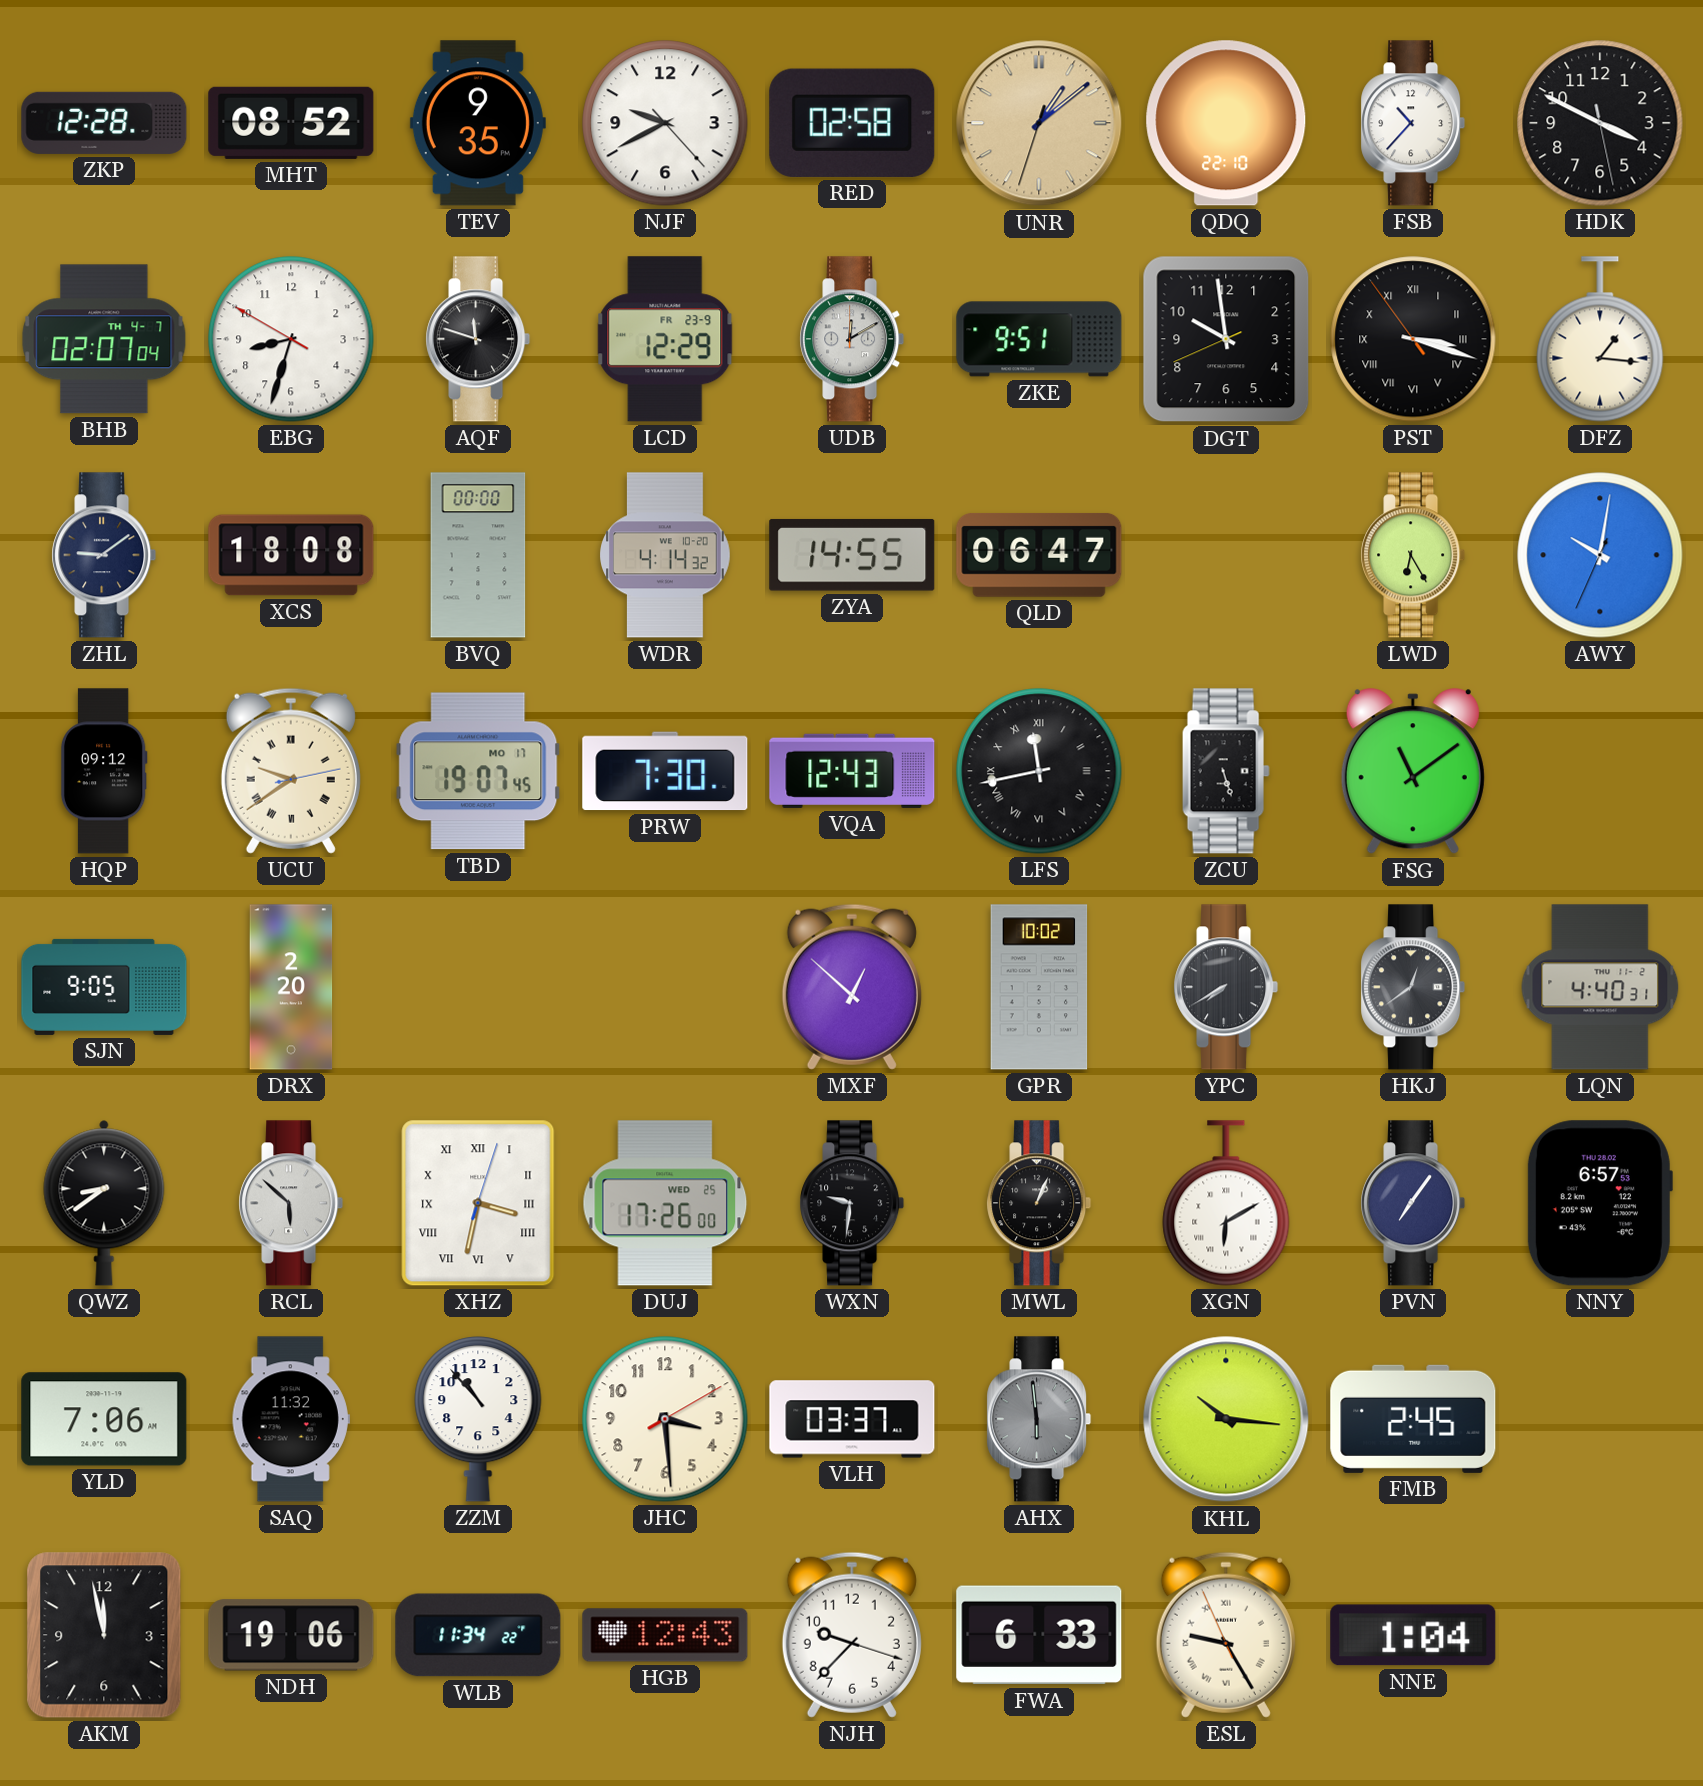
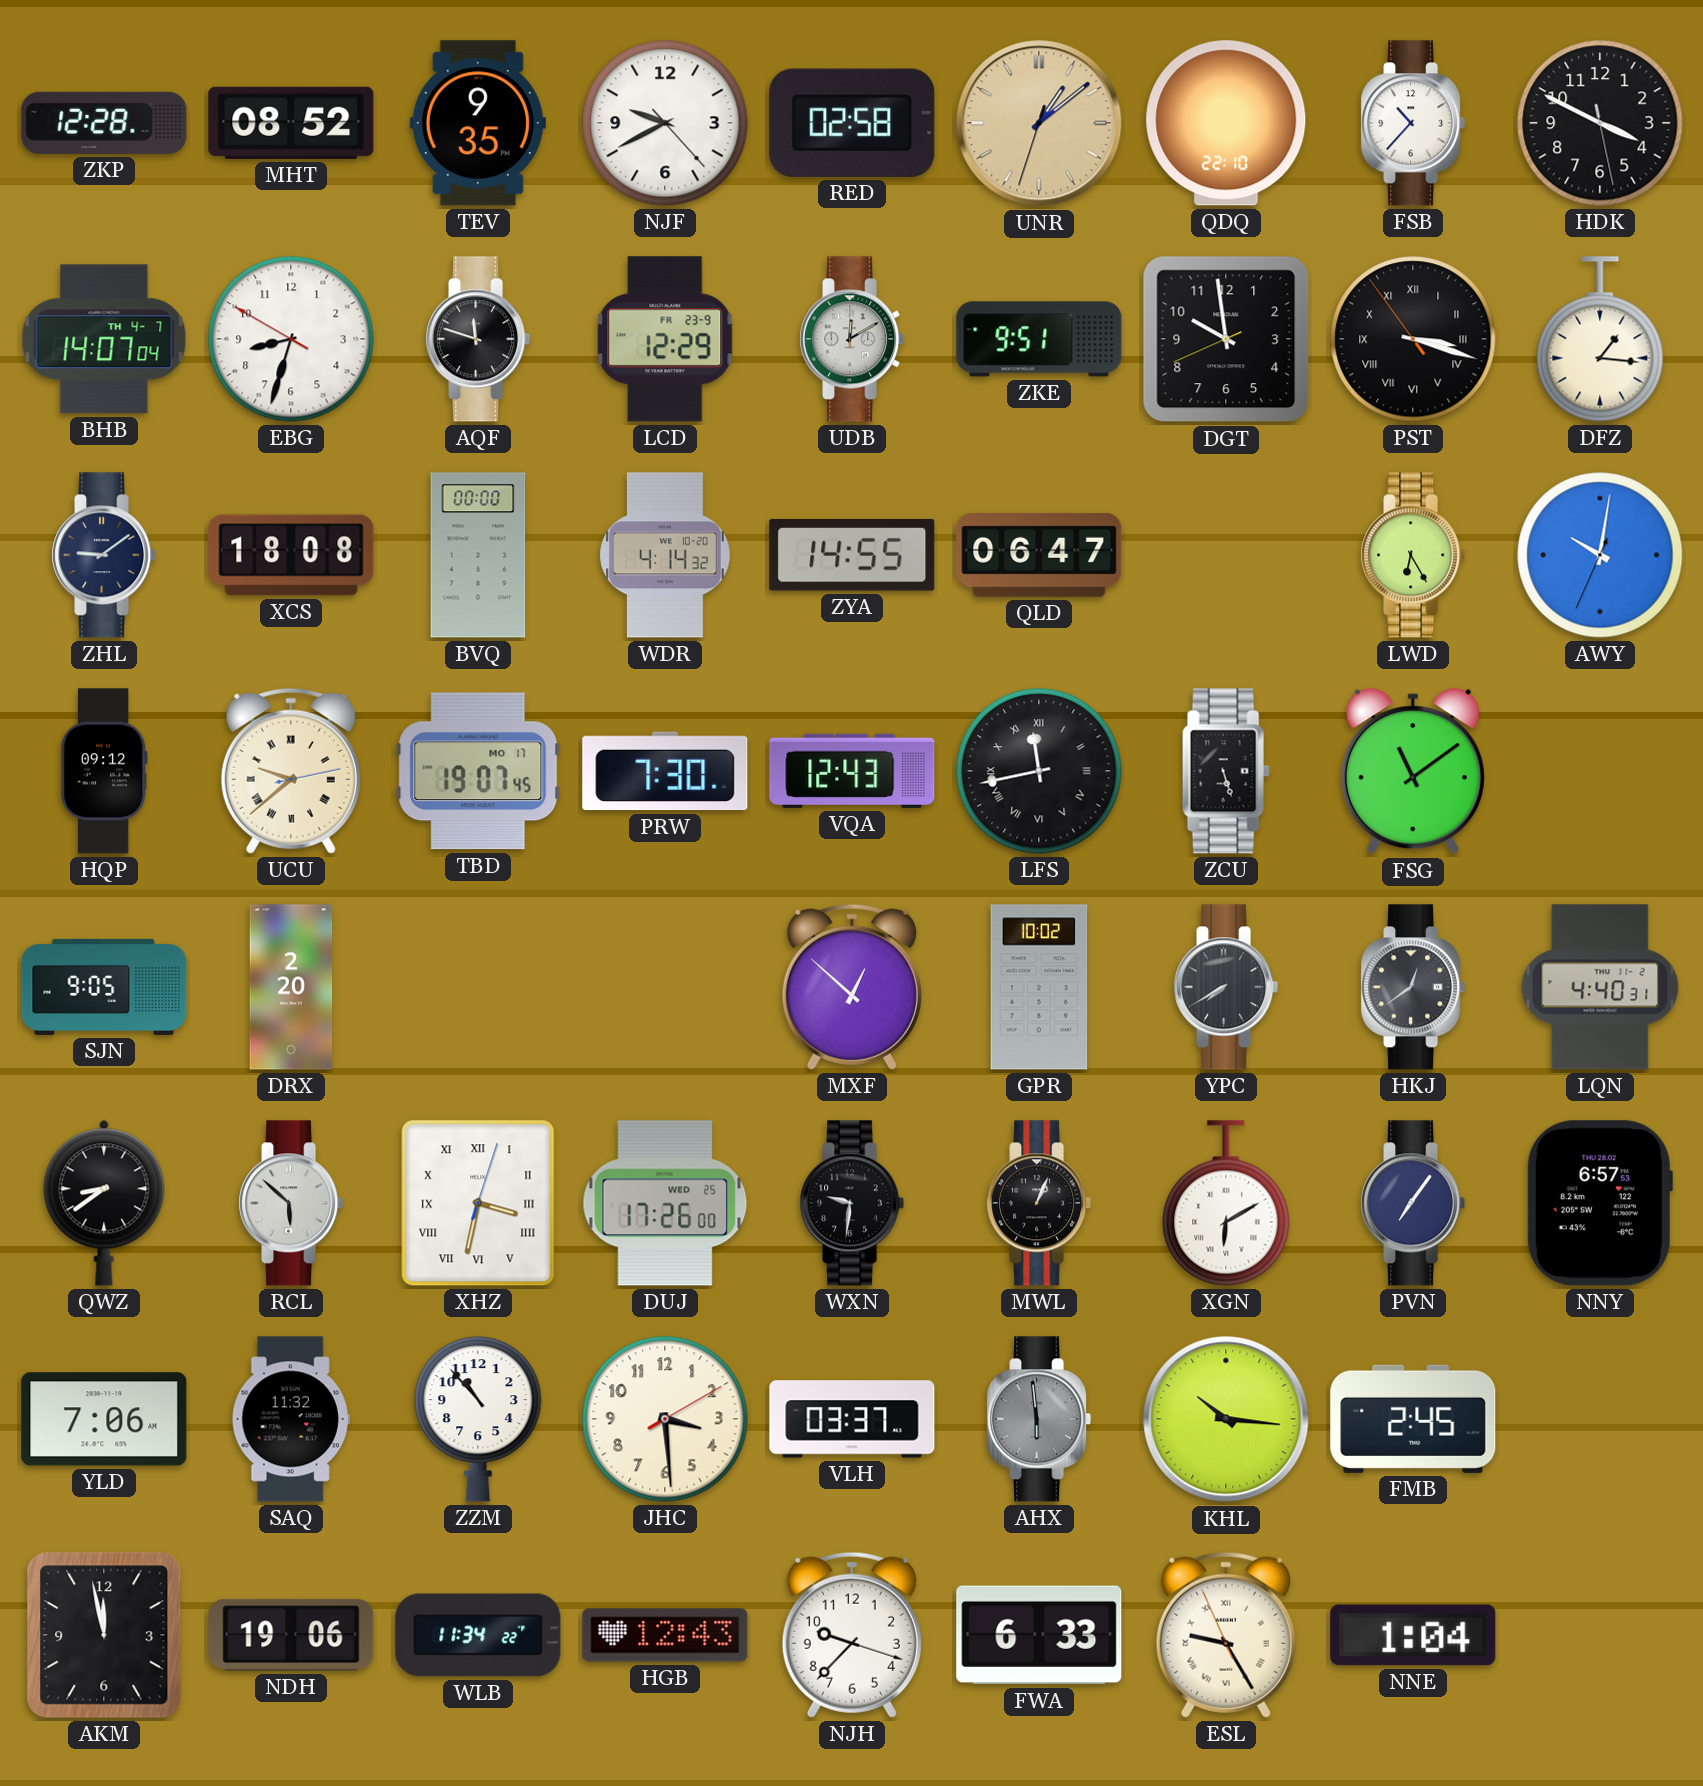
BHB: 02:07 -> 14:07 (104, 339)
UCU: 9:39 -> 9:38 (291, 771)
